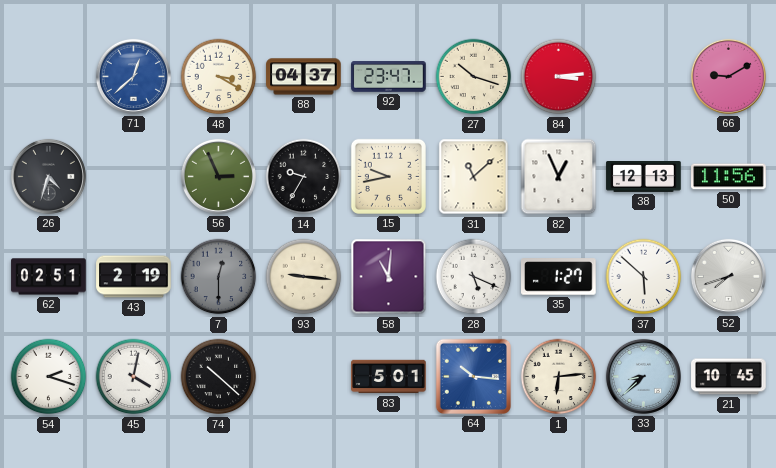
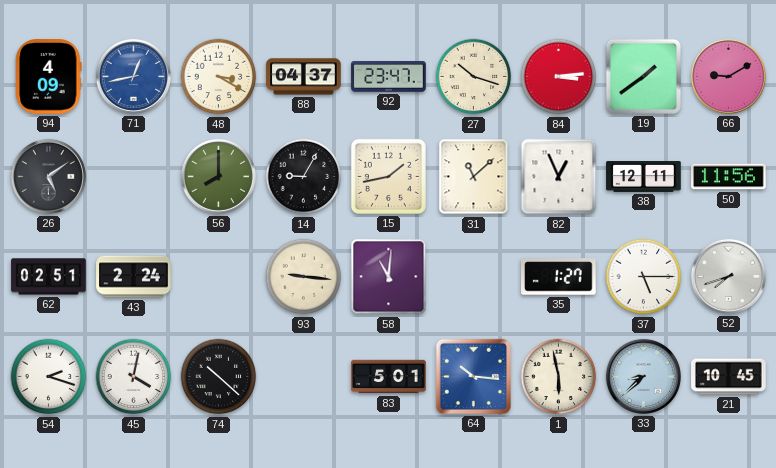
94: none -> 4:09 (49, 77)
71: 12:38 -> 12:43 (133, 76)
19: none -> 1:39 (643, 76)
26: 4:33 -> 5:09 (48, 176)
56: 2:56 -> 8:00 (218, 176)
14: 9:35 -> 9:05 (304, 177)
15: 9:43 -> 1:43 (388, 176)
38: 12:13 -> 12:11 (644, 177)
43: 2:19 -> 2:24 (134, 277)
7: 12:30 -> none (219, 277)
28: 5:19 -> none (474, 277)
37: 5:52 -> 5:15 (644, 277)
1: 6:14 -> 5:58 (559, 377)
